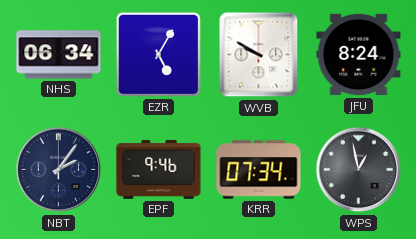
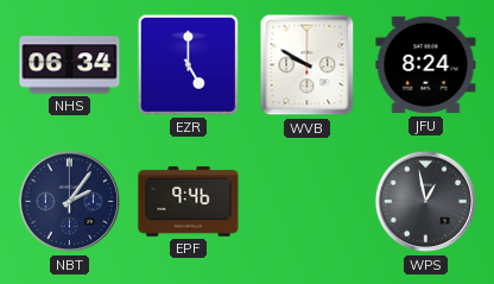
EZR: 5:05 -> 5:00 (188, 64)
KRR: 07:34 -> none (259, 170)
